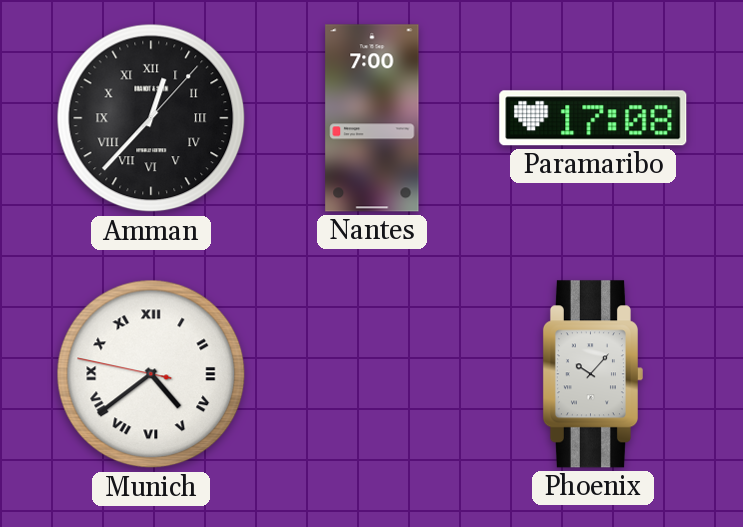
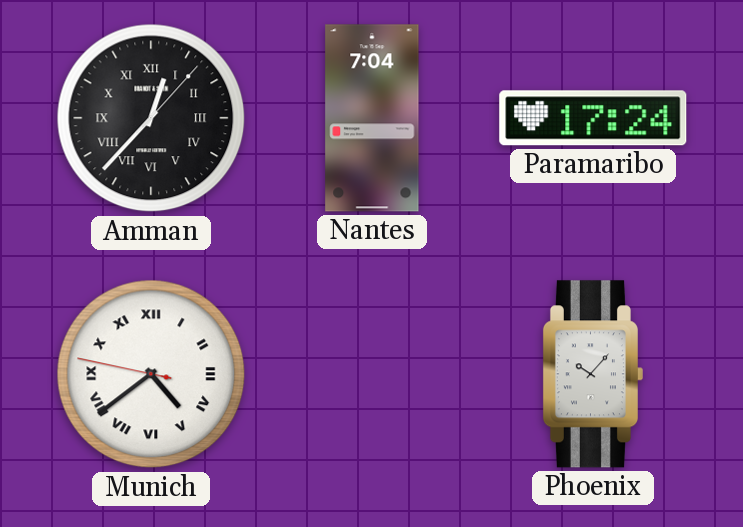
Nantes: 7:00 -> 7:04 (372, 118)
Paramaribo: 17:08 -> 17:24 (593, 118)
